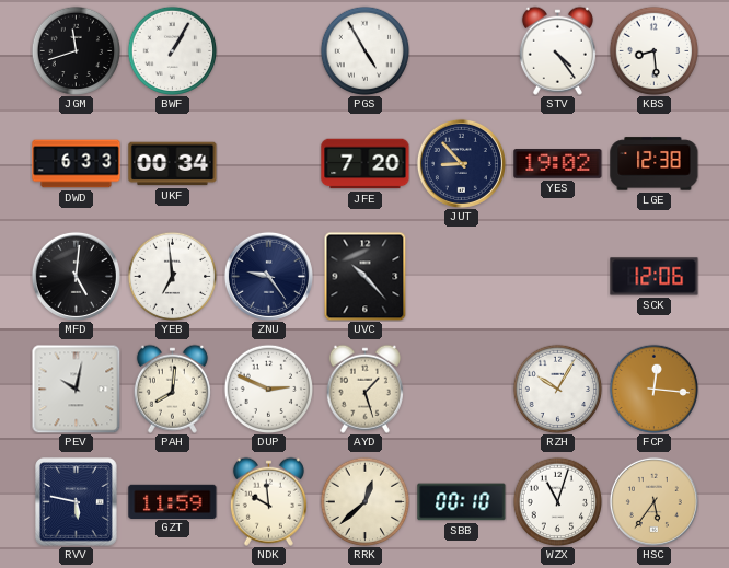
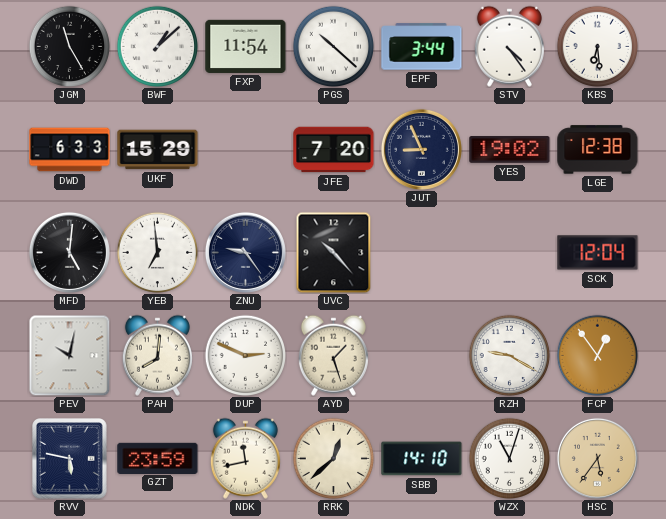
JGM: 11:42 -> 11:25 (69, 46)
BWF: 1:05 -> 1:08 (157, 46)
FXP: none -> 11:54 (246, 46)
PGS: 4:55 -> 10:22 (333, 46)
EPF: none -> 3:44 (422, 47)
KBS: 8:29 -> 6:29 (597, 46)
UKF: 00:34 -> 15:29 (158, 150)
JUT: 8:53 -> 8:56 (421, 149)
SCK: 12:06 -> 12:04 (598, 253)
RZH: 10:05 -> 9:20 (509, 355)
FCP: 12:16 -> 12:54 (597, 355)
GZT: 11:59 -> 23:59 (158, 458)
NDK: 9:59 -> 11:43 (245, 458)
SBB: 00:10 -> 14:10 (422, 459)
